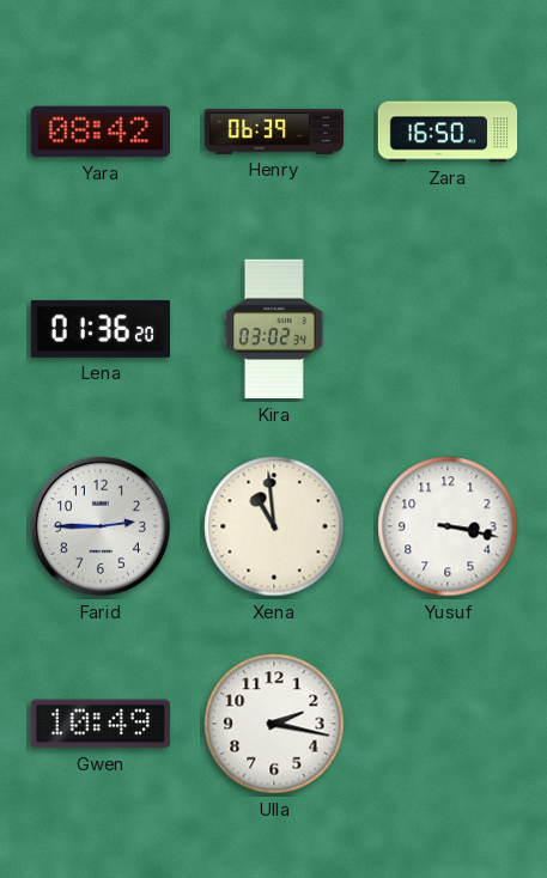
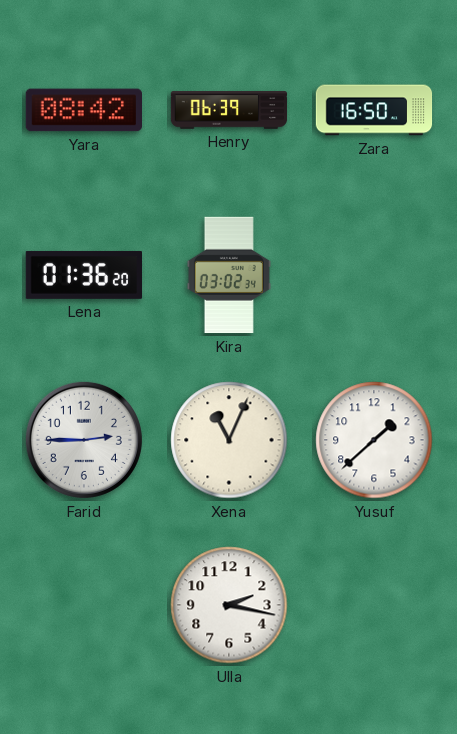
Xena: 10:59 -> 11:04 (229, 440)
Yusuf: 3:17 -> 1:38 (374, 440)
Gwen: 10:49 -> none (101, 724)
